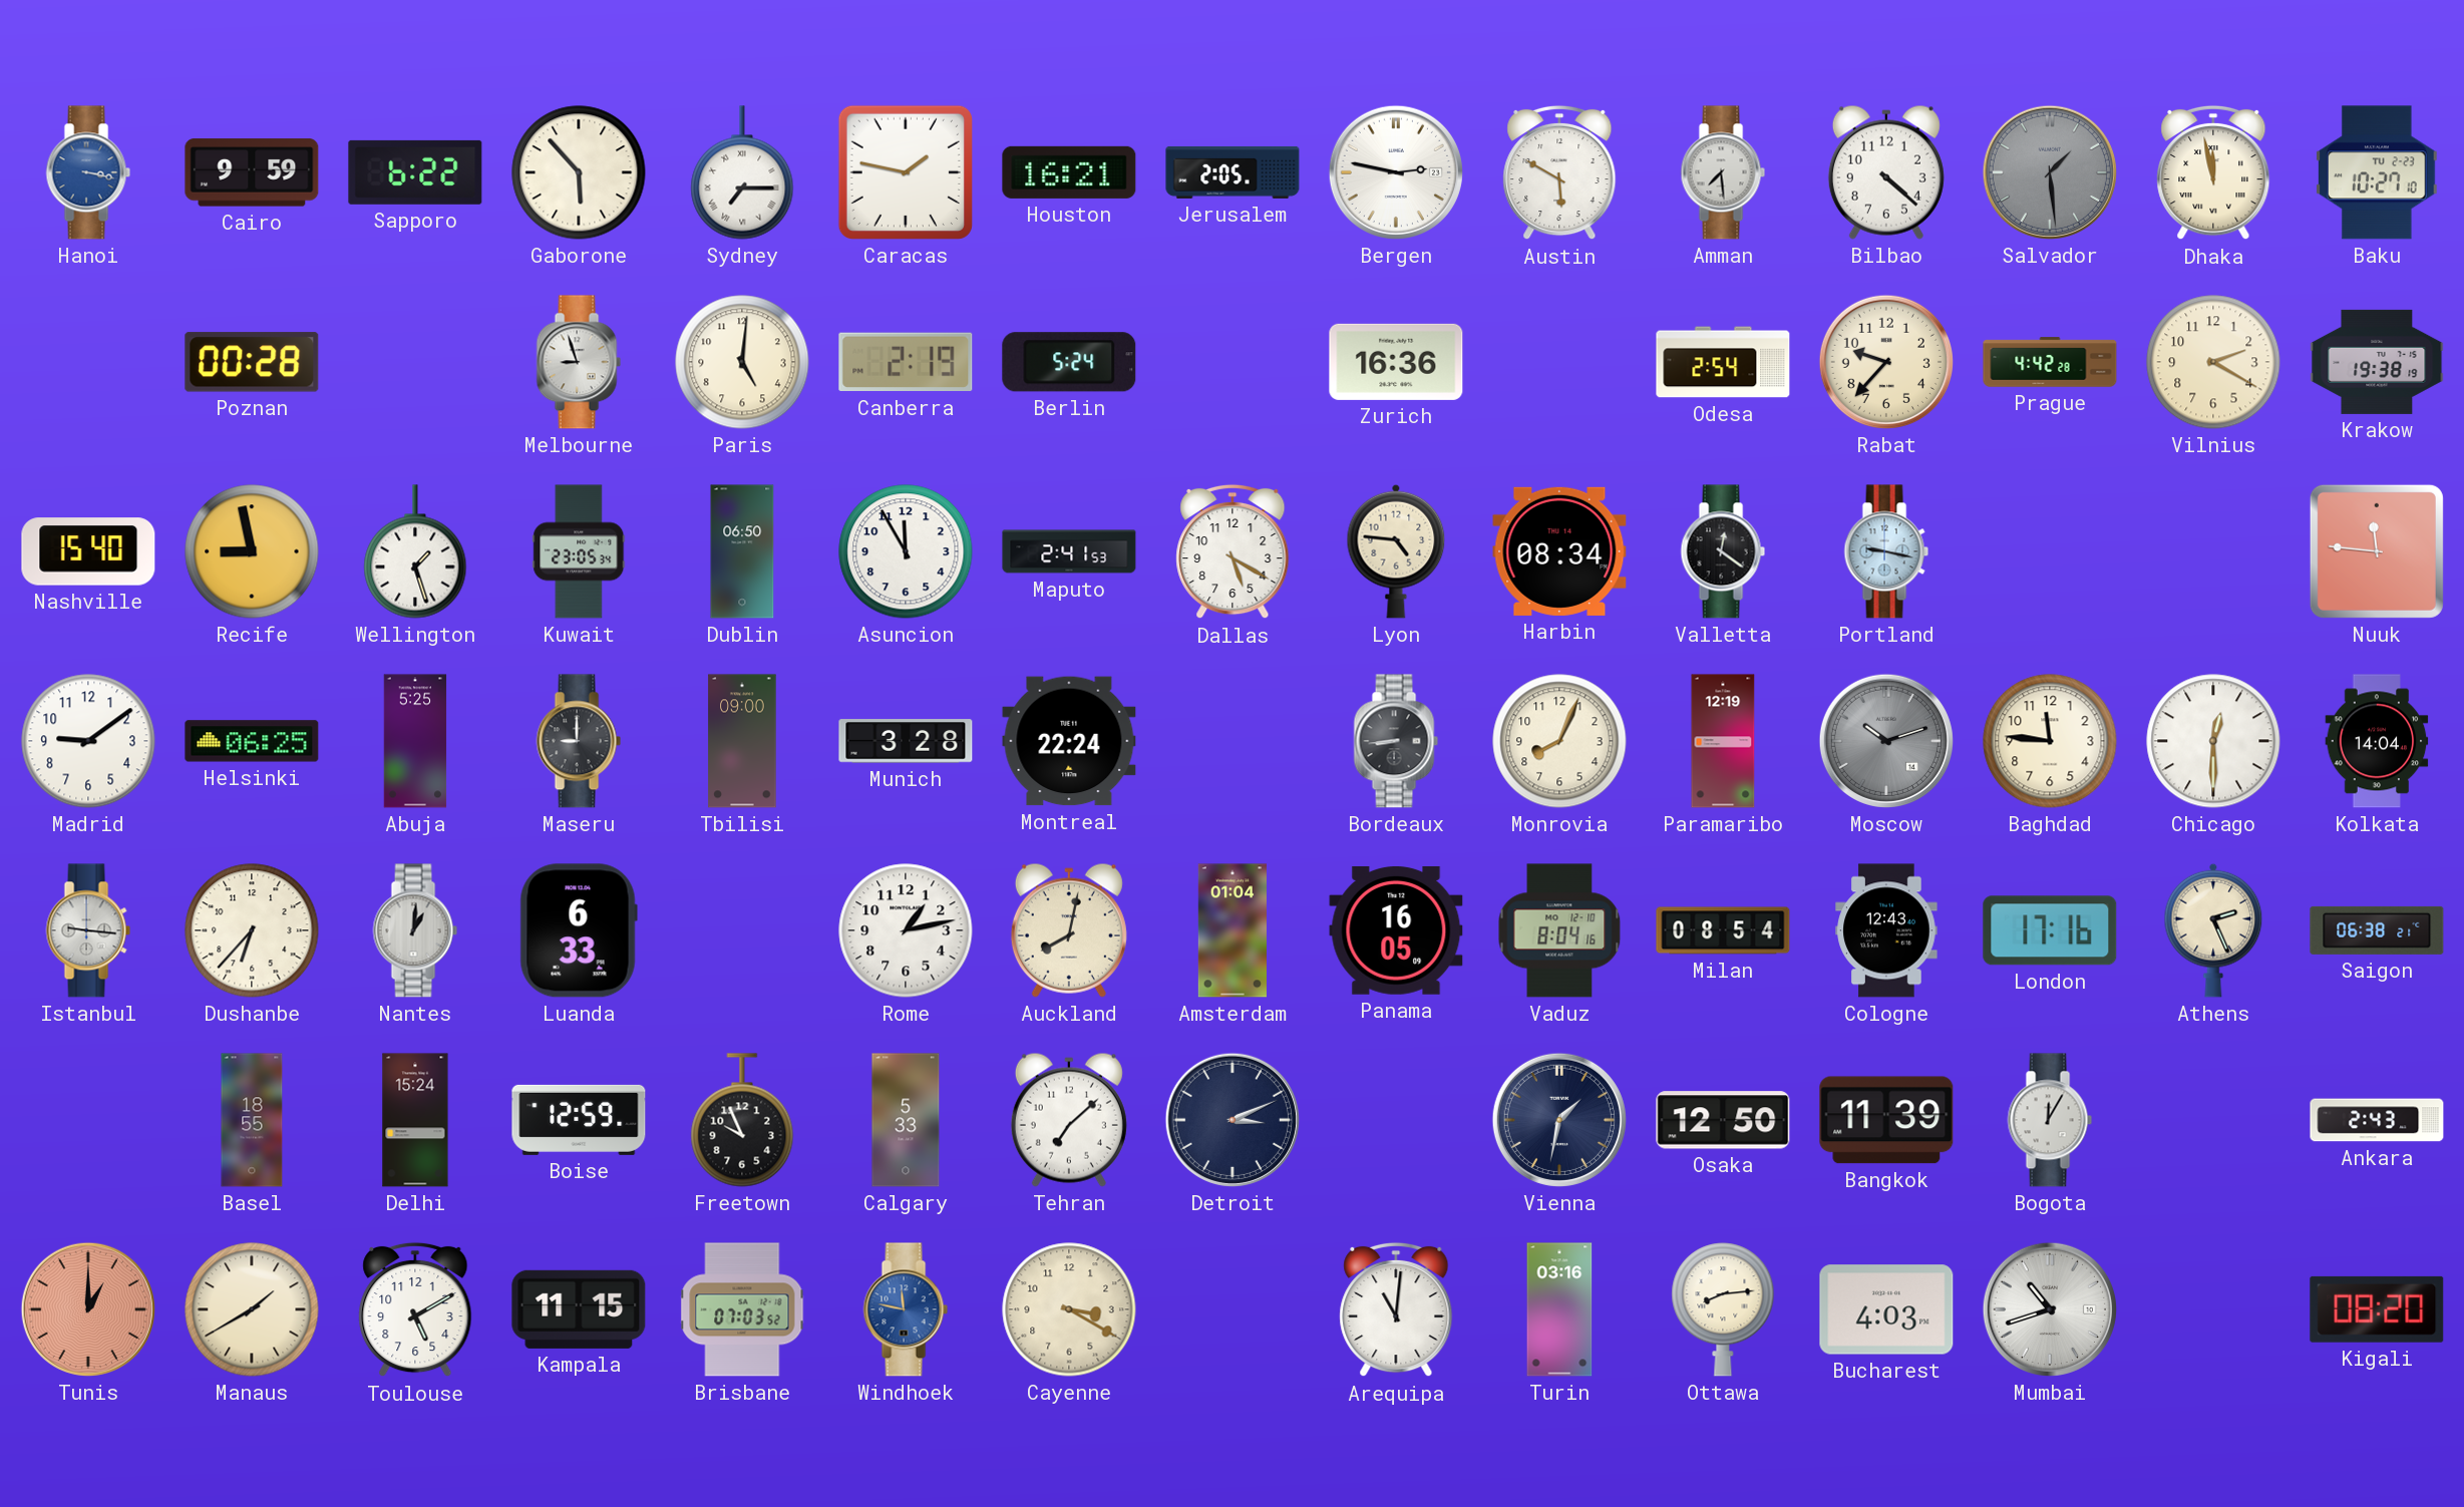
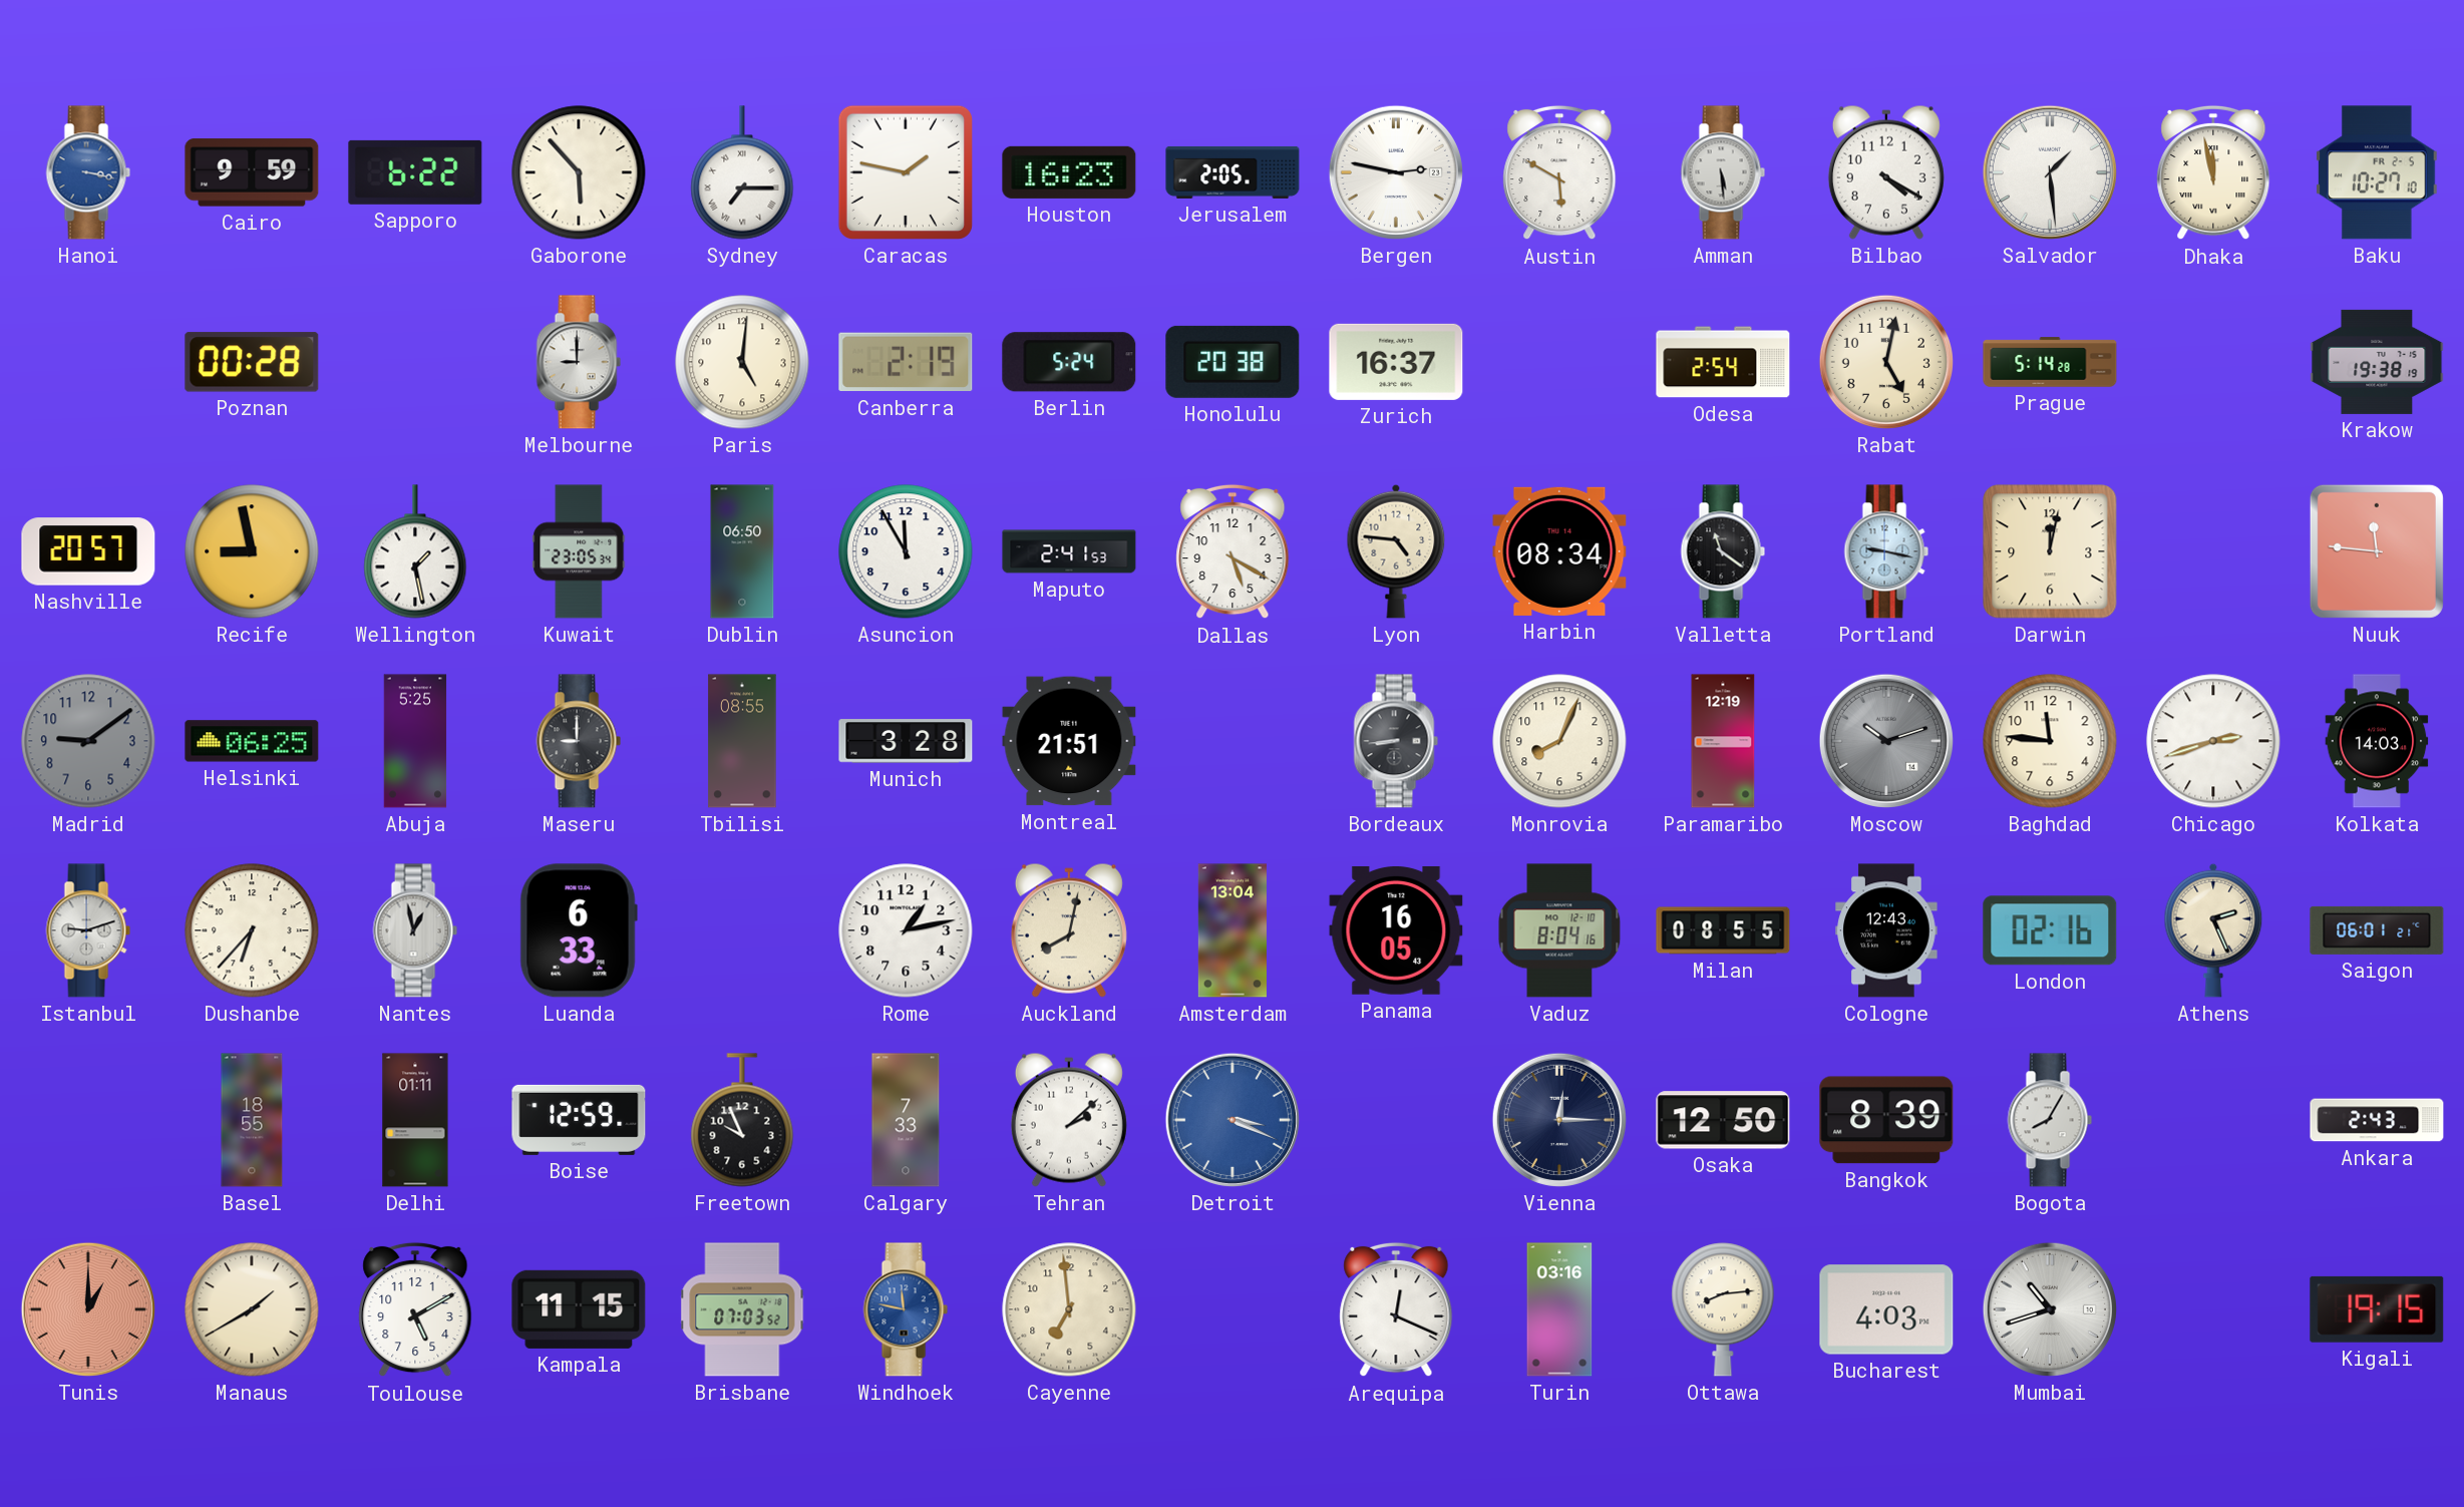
Houston: 16:21 -> 16:23 (1069, 172)
Amman: 7:29 -> 5:29 (1723, 172)
Bilbao: 4:22 -> 4:20 (1886, 172)
Salvador dial: grey -> white (2050, 172)
Baku date: TU 2-23 -> FR 2-5 (2377, 172)
Melbourne: 8:57 -> 9:00 (579, 362)
Honolulu: none -> 20:38 (1233, 362)
Zurich: 16:36 -> 16:37 (1396, 362)
Rabat: 9:37 -> 5:02 (1886, 362)
Prague: 4:42 -> 5:14 (2050, 362)
Vilnius: 2:20 -> none (2213, 362)
Nashville: 15:40 -> 20:57 (88, 551)
Wellington: 1:27 -> 1:28 (415, 551)
Valletta: 12:21 -> 11:21 (1723, 551)
Darwin: none -> 12:02 (2050, 551)
Madrid dial: white -> grey (88, 741)
Tbilisi: 09:00 -> 08:55 (742, 741)
Montreal: 22:24 -> 21:51 (1069, 741)
Chicago: 12:30 -> 2:42 (2213, 741)
Kolkata: 14:04 -> 14:03 (2377, 741)
Istanbul: 9:16 -> 9:12 (88, 930)
Nantes: 1:01 -> 12:58 (415, 930)
Amsterdam: 01:04 -> 13:04 (1233, 930)
Panama: 16:05:09 -> 16:05:43 (1396, 930)
Milan: 08:54 -> 08:55 (1723, 930)
London: 17:16 -> 02:16 (2050, 930)
Saigon: 06:38 -> 06:01 (2377, 930)
Delhi: 15:24 -> 01:11 (415, 1120)
Calgary: 5:33 -> 7:33 (906, 1120)
Tehran: 7:08 -> 2:08 (1069, 1120)
Detroit: 3:11 -> 3:19 (1233, 1120)
Detroit dial: navy -> blue (1233, 1120)
Vienna: 1:32 -> 12:15 (1559, 1120)
Bangkok: 11:39 -> 8:39 (1886, 1120)
Bogota: 12:05 -> 8:05 (2050, 1120)
Cayenne: 3:20 -> 6:59 (1069, 1309)
Arequipa: 11:01 -> 12:19 (1396, 1309)
Kigali: 08:20 -> 19:15 (2377, 1309)
